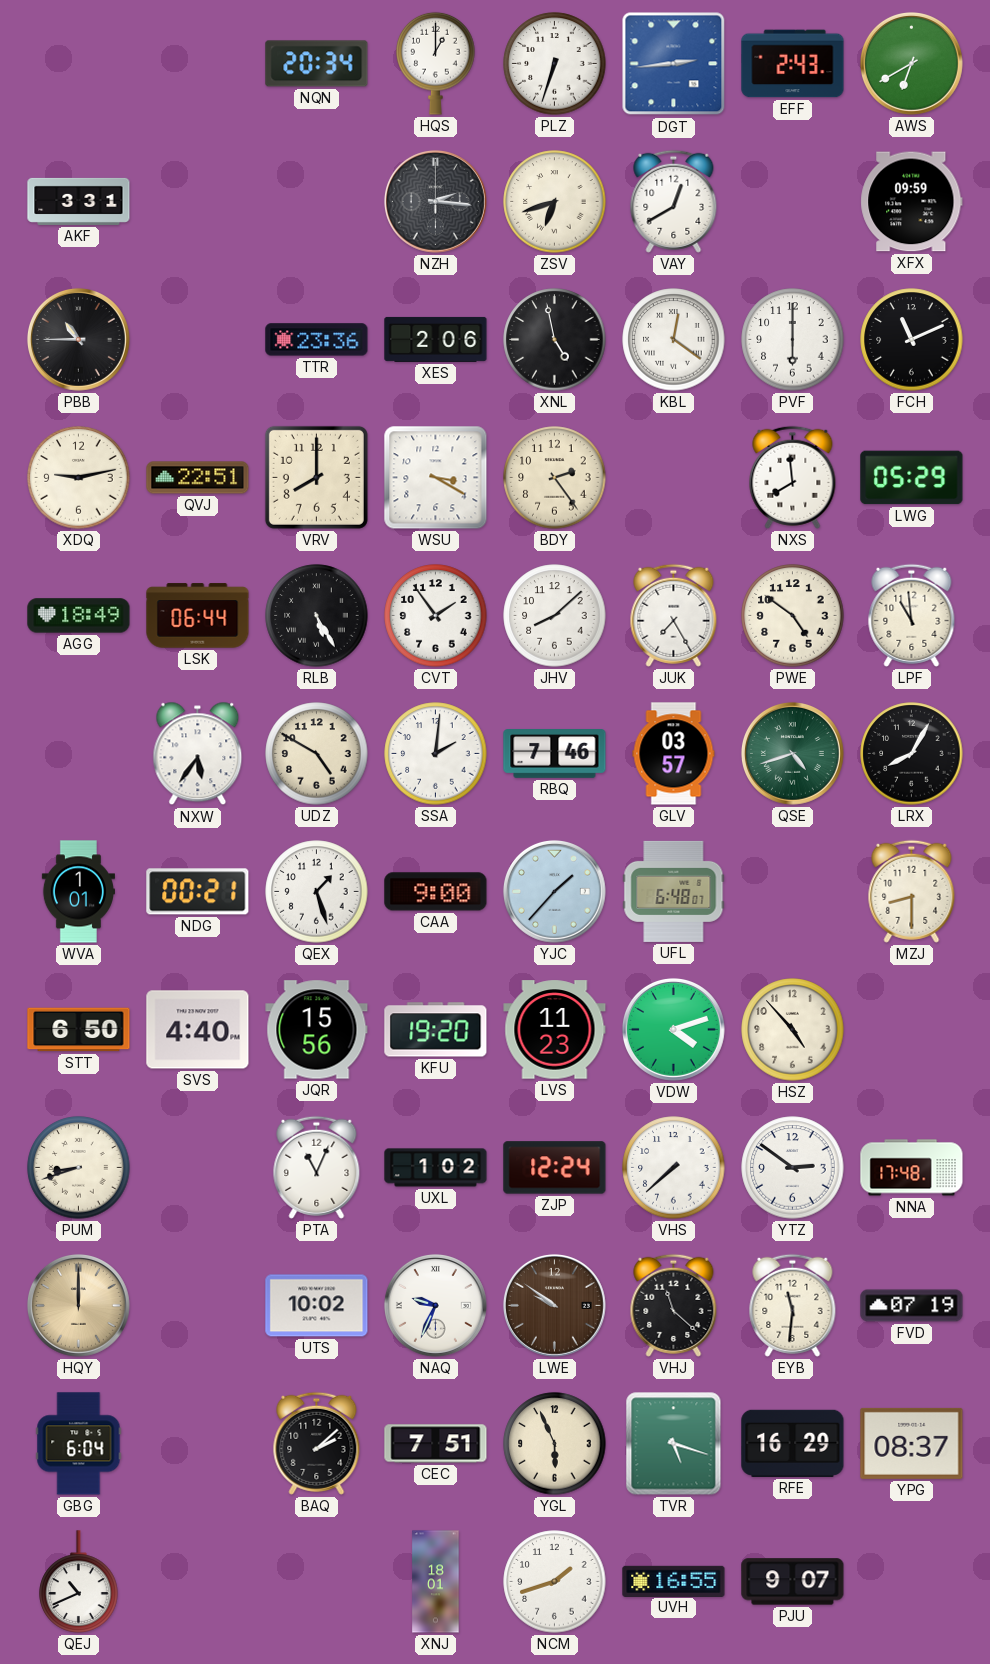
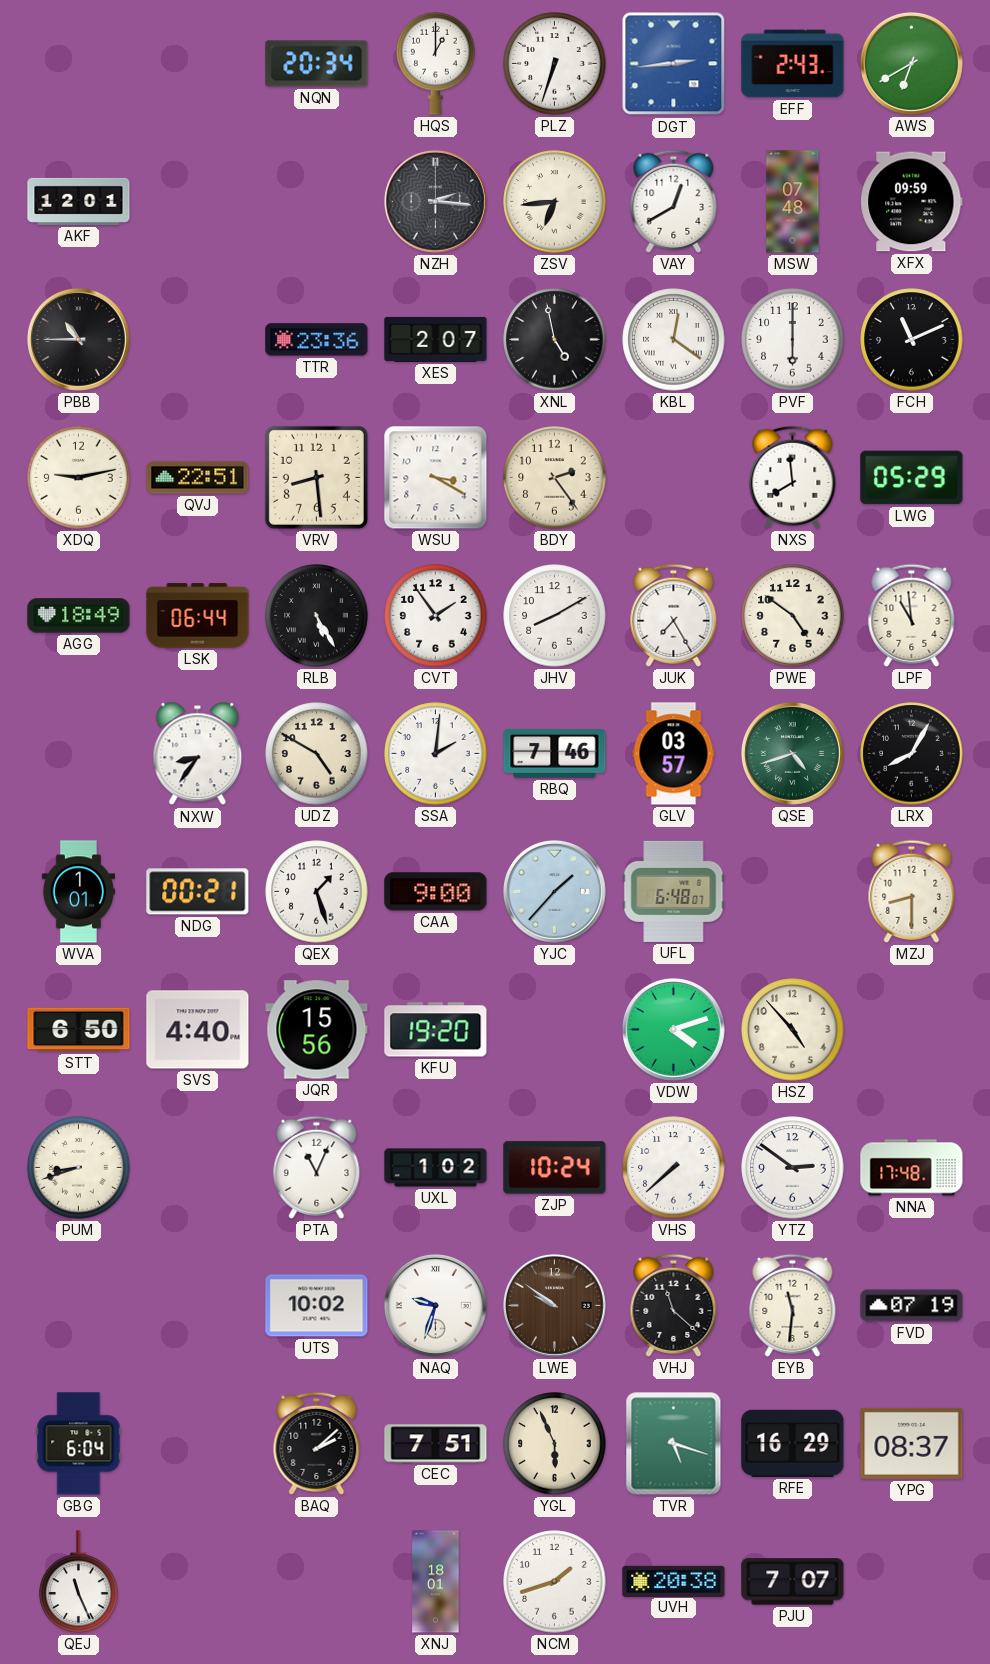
AKF: 3:31 -> 12:01 (79, 201)
ZSV: 6:42 -> 6:44 (555, 202)
MSW: none -> 07:48 (793, 202)
XES: 2:06 -> 2:07 (436, 339)
VRV: 8:00 -> 8:29 (316, 477)
JHV: 8:08 -> 8:10 (555, 616)
NXW: 5:36 -> 8:36 (198, 754)
LVS: 11:23 -> none (555, 1030)
ZJP: 12:24 -> 10:24 (555, 1168)
HQY: 12:00 -> none (78, 1305)
NAQ: 9:34 -> 9:33 (435, 1305)
QEJ: 10:41 -> 11:26 (79, 1582)
UVH: 16:55 -> 20:38 (674, 1581)
PJU: 9:07 -> 7:07 (793, 1582)
